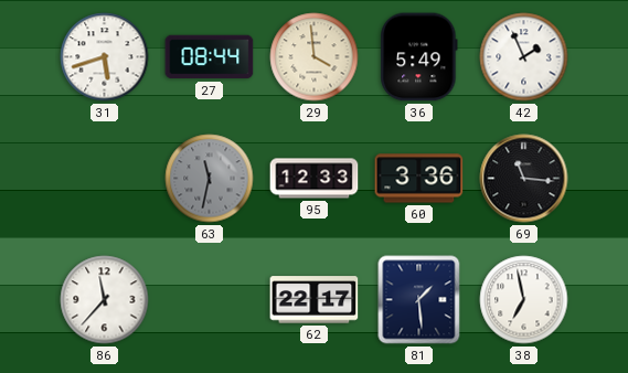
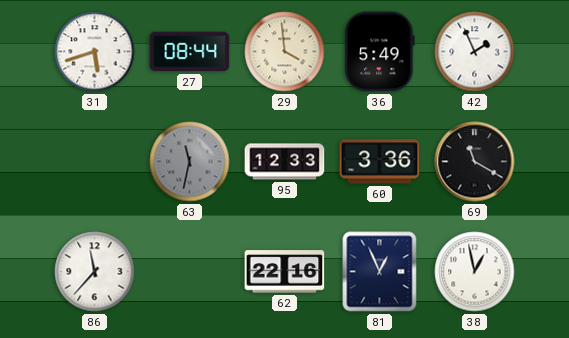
69: 11:16 -> 11:20 (475, 162)
62: 22:17 -> 22:16 (285, 272)
81: 1:29 -> 12:56 (380, 272)
38: 6:58 -> 12:58 (475, 272)
